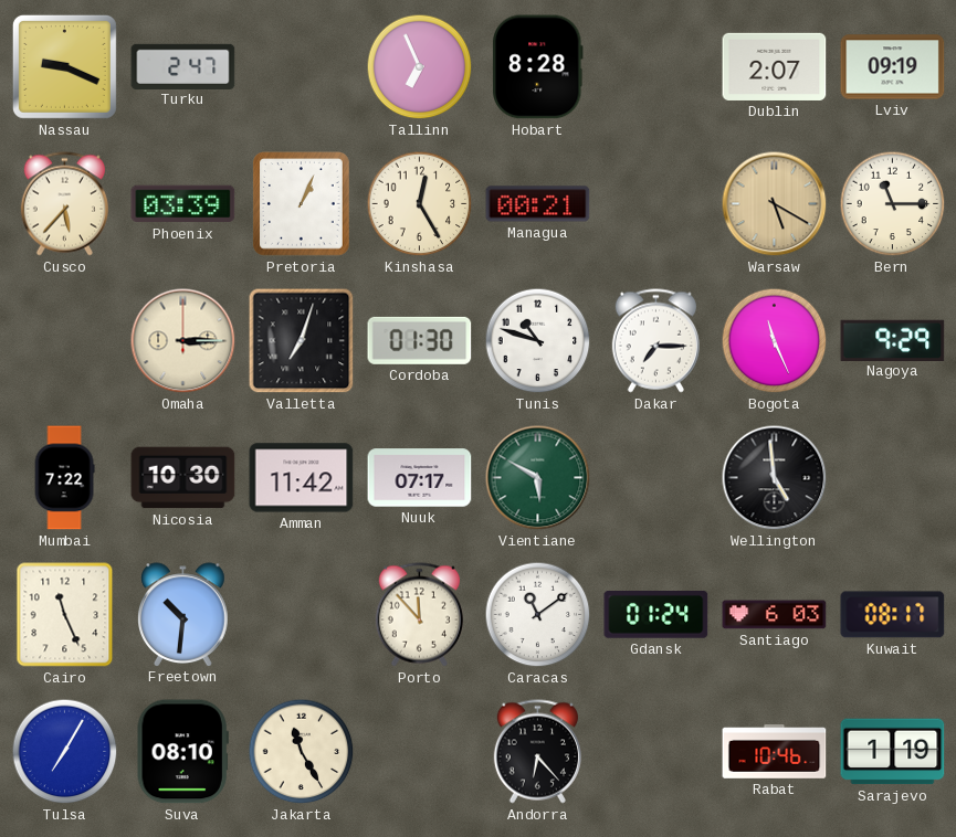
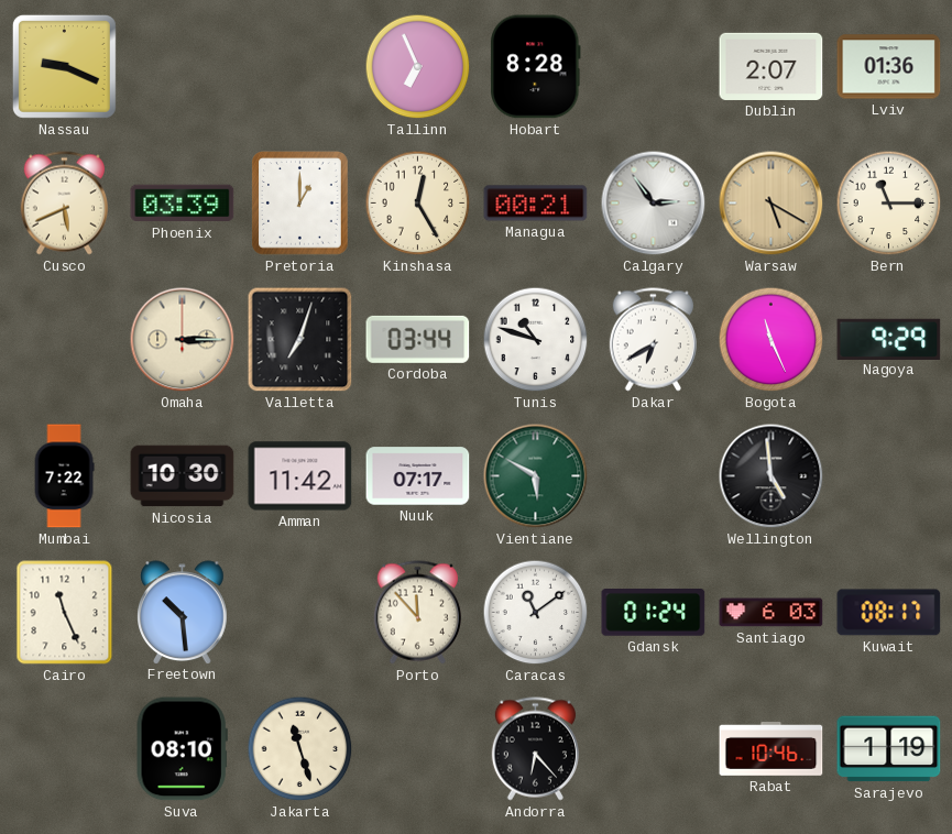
Turku: 2:47 -> none (183, 66)
Lviv: 09:19 -> 01:36 (889, 67)
Cusco: 5:37 -> 5:41 (64, 204)
Pretoria: 1:04 -> 1:00 (300, 204)
Calgary: none -> 2:54 (654, 204)
Cordoba: 01:30 -> 03:44 (418, 339)
Dakar: 7:15 -> 6:40 (653, 340)
Freetown: 10:31 -> 10:29 (183, 612)
Tulsa: 7:05 -> none (65, 752)
Jakarta: 11:25 -> 11:27 (300, 749)
